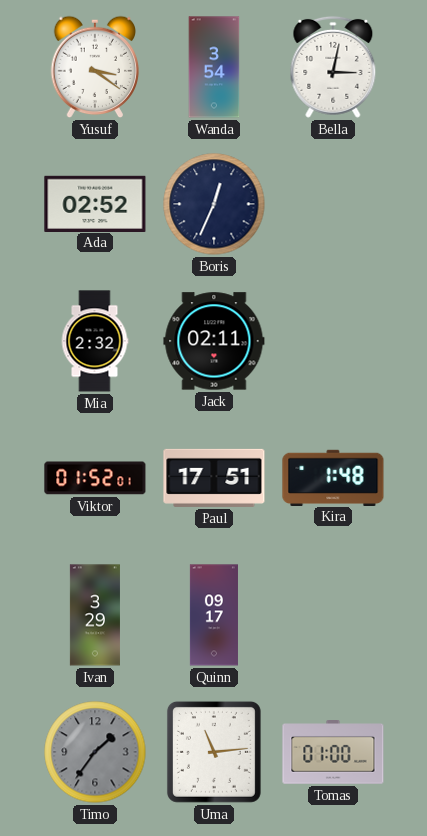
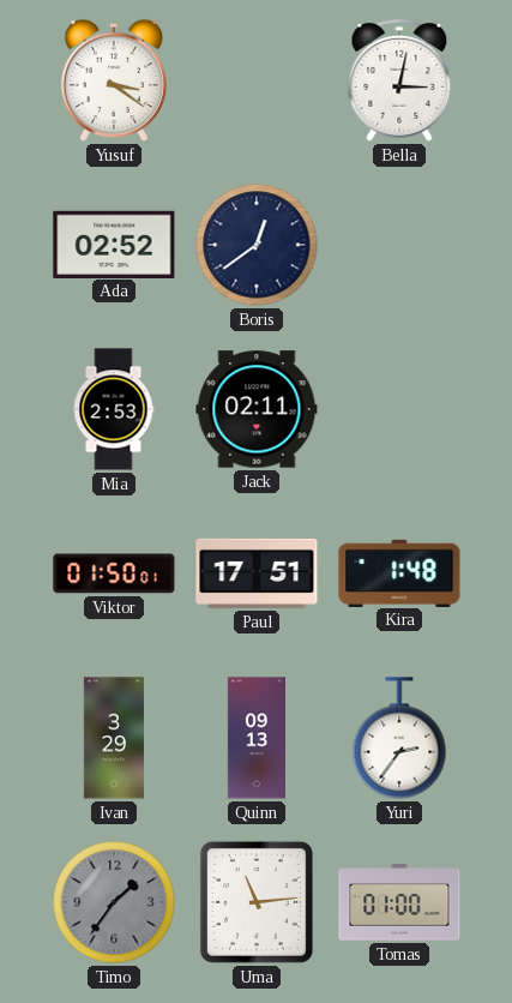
Wanda: 3:54 -> none (214, 67)
Boris: 12:34 -> 12:39 (257, 245)
Mia: 2:32 -> 2:53 (114, 409)
Viktor: 01:52 -> 01:50 (114, 573)
Quinn: 09:17 -> 09:13 (257, 738)
Yuri: none -> 2:36 (399, 738)
